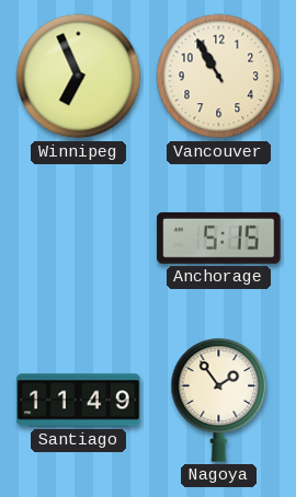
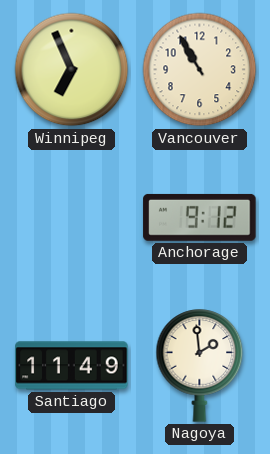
Anchorage: 5:15 -> 9:12 (200, 217)
Nagoya: 1:54 -> 1:59 (200, 366)
